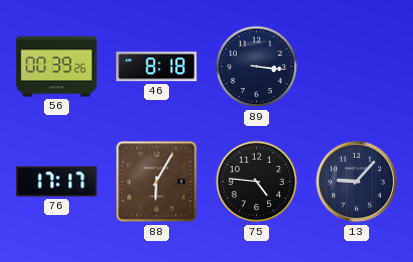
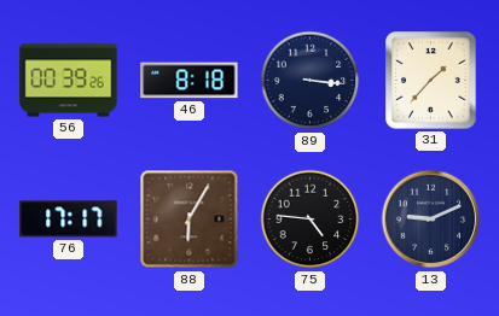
31: none -> 1:37 (431, 81)
13: 9:07 -> 9:11 (431, 220)
